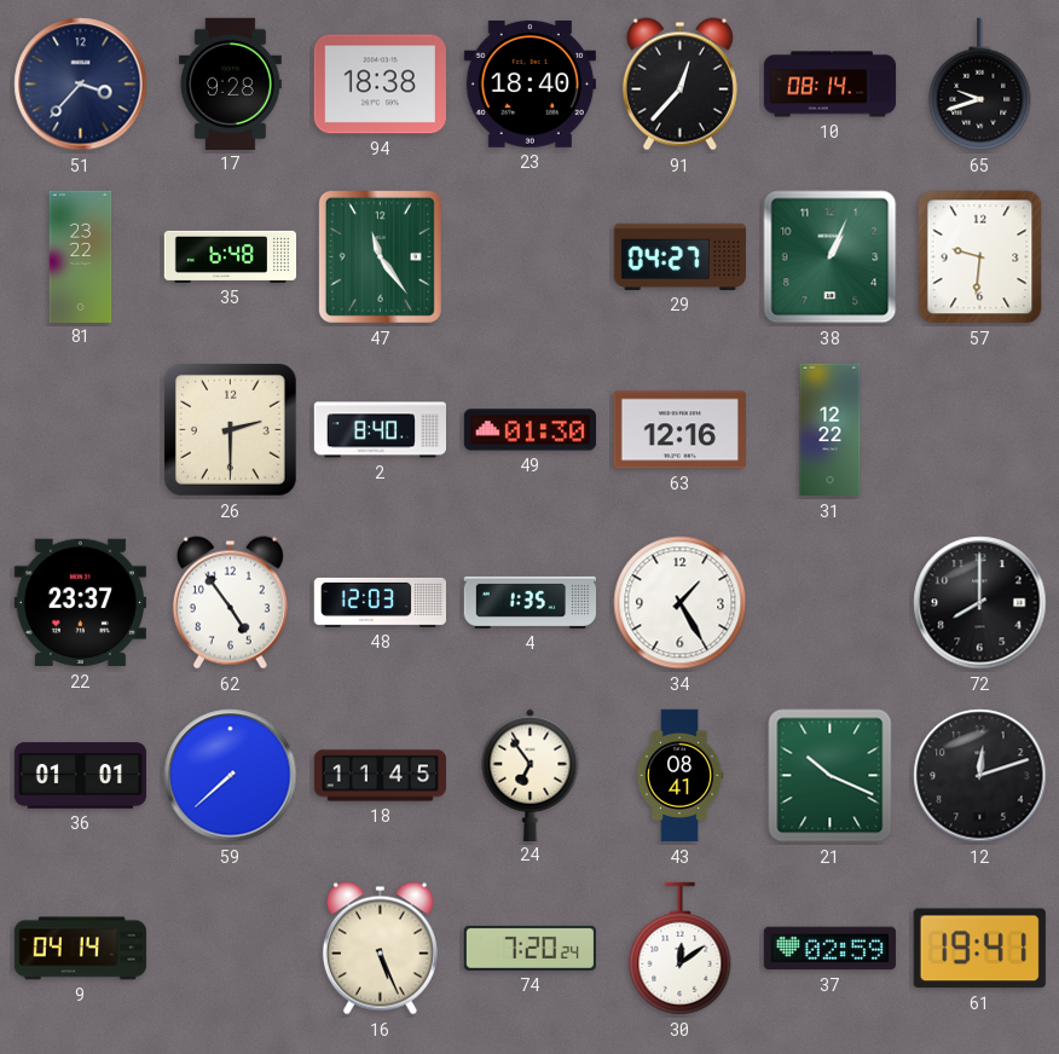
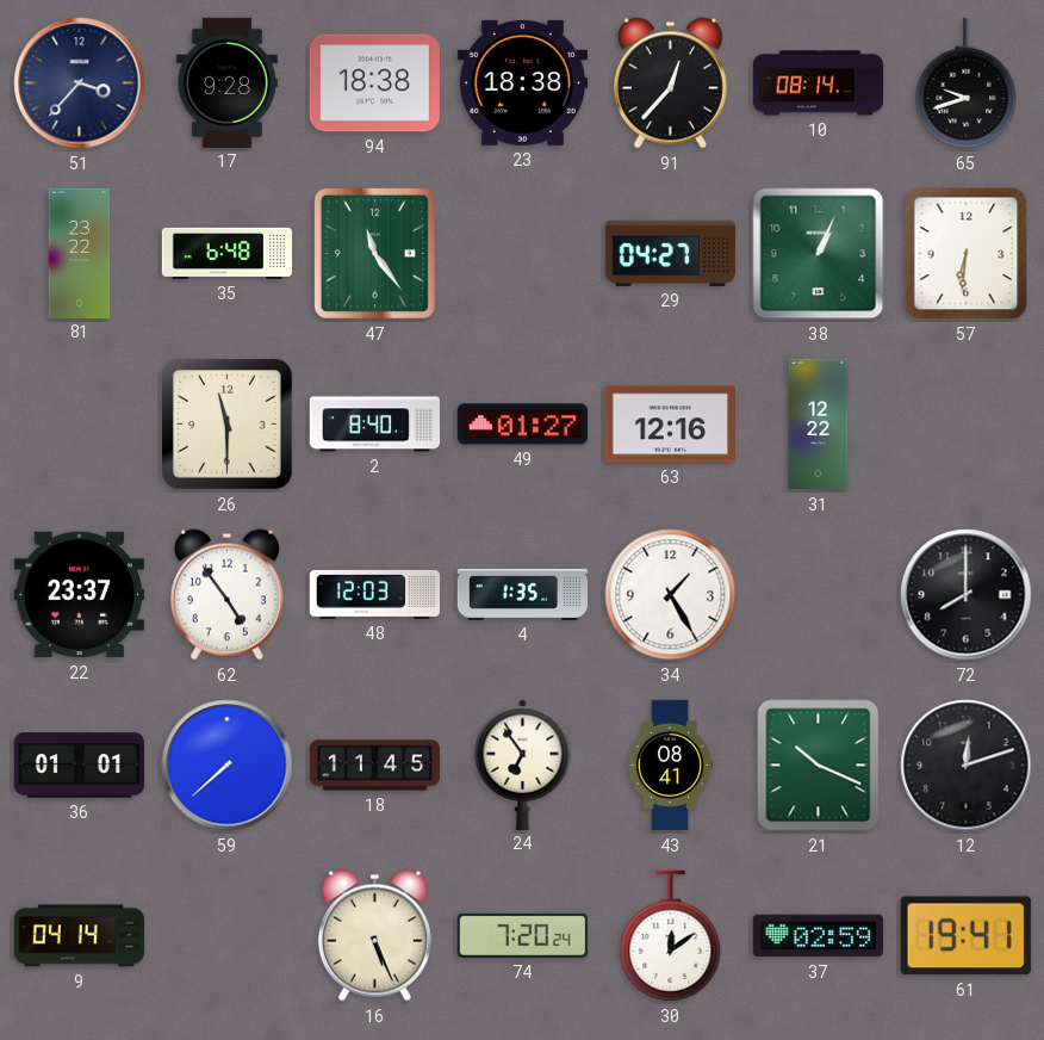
23: 18:40 -> 18:38 (522, 82)
57: 9:31 -> 6:31 (967, 254)
26: 2:30 -> 11:30 (228, 425)
49: 01:30 -> 01:27 (522, 425)
